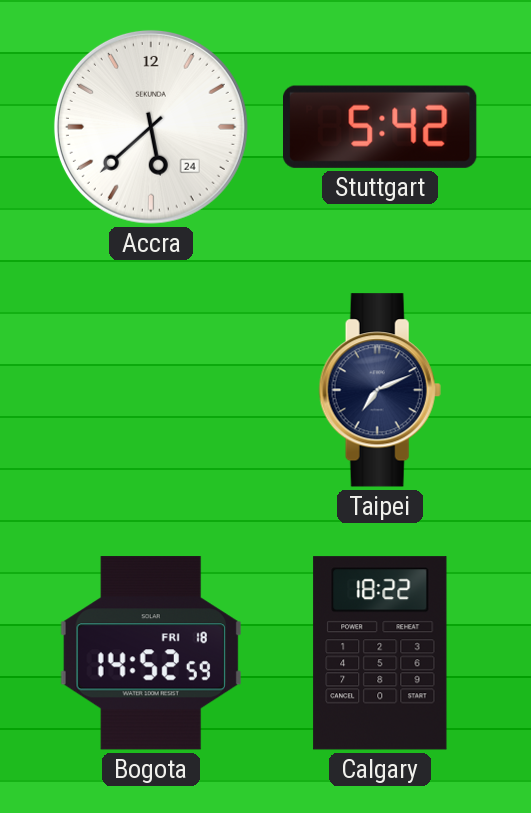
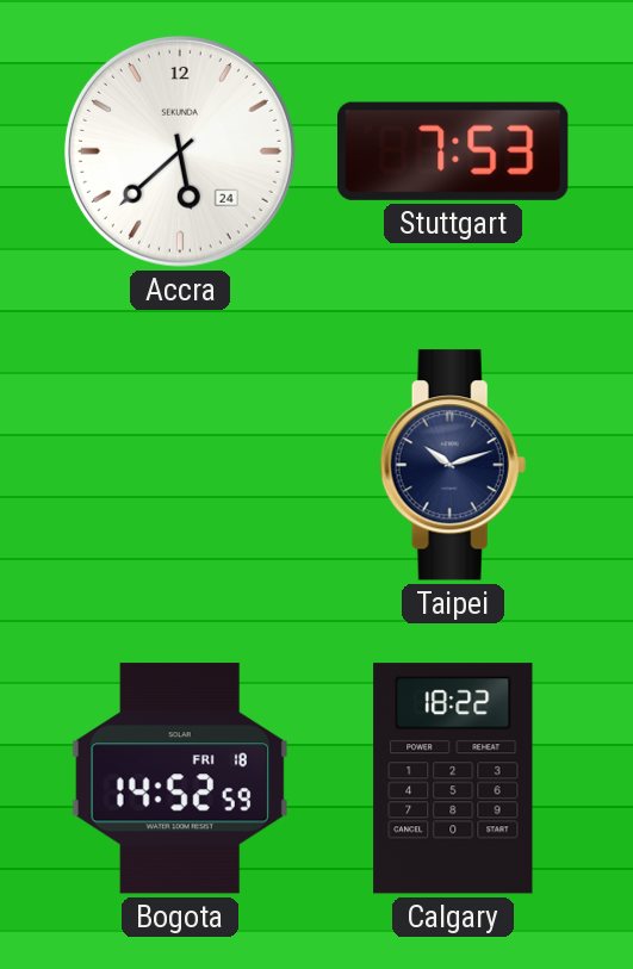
Stuttgart: 5:42 -> 7:53 (454, 151)
Taipei: 7:11 -> 10:12 (453, 465)
